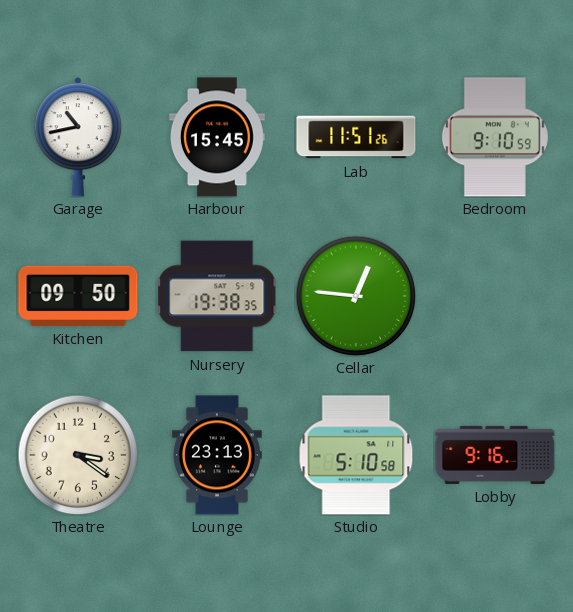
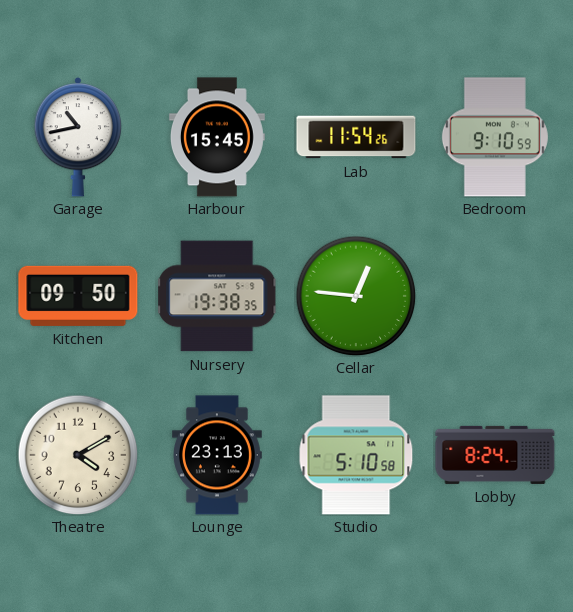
Lab: 11:51 -> 11:54 (356, 137)
Theatre: 3:21 -> 4:10 (78, 455)
Lobby: 9:16 -> 8:24 (495, 455)
